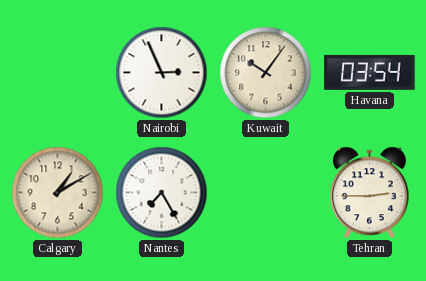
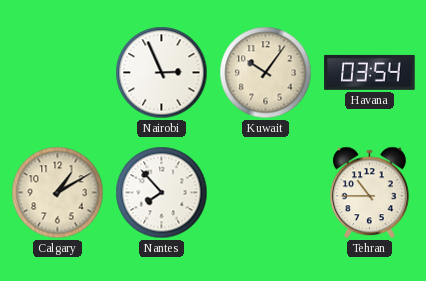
Nantes: 7:25 -> 7:53 (162, 193)
Tehran: 2:45 -> 10:45 (369, 193)
